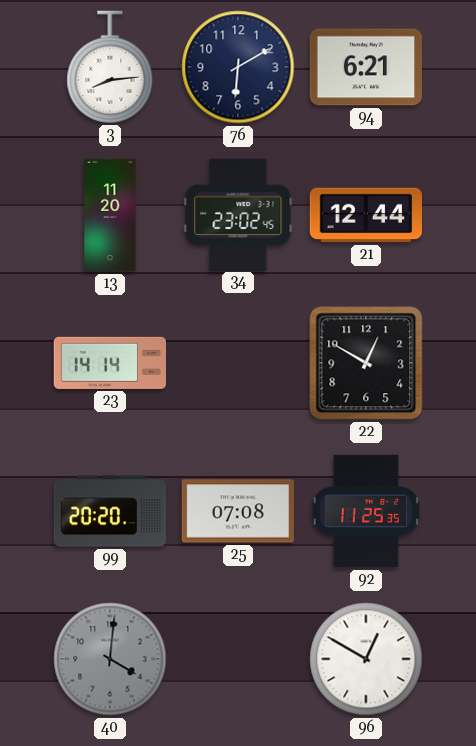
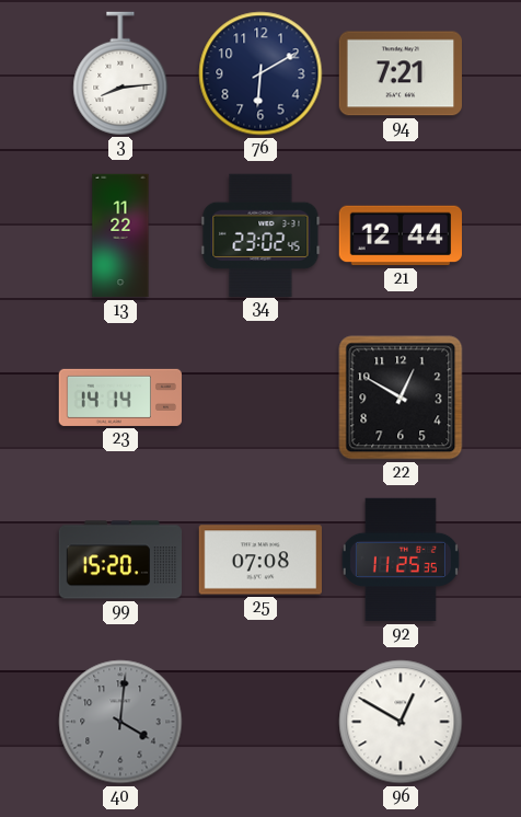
94: 6:21 -> 7:21 (400, 73)
13: 11:20 -> 11:22 (120, 235)
99: 20:20 -> 15:20 (120, 560)
